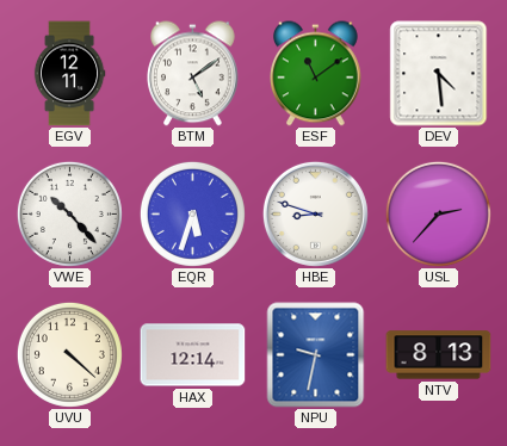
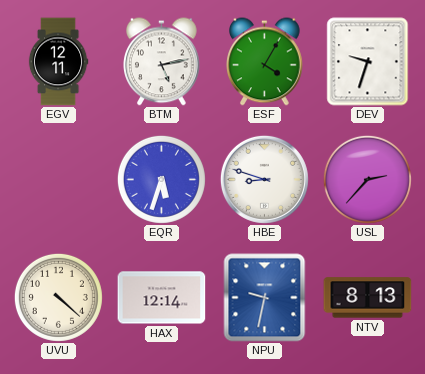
BTM: 5:09 -> 5:13 (162, 62)
ESF: 11:09 -> 4:05 (265, 62)
DEV: 4:29 -> 9:33 (368, 62)
VWE: 10:23 -> none (69, 213)
